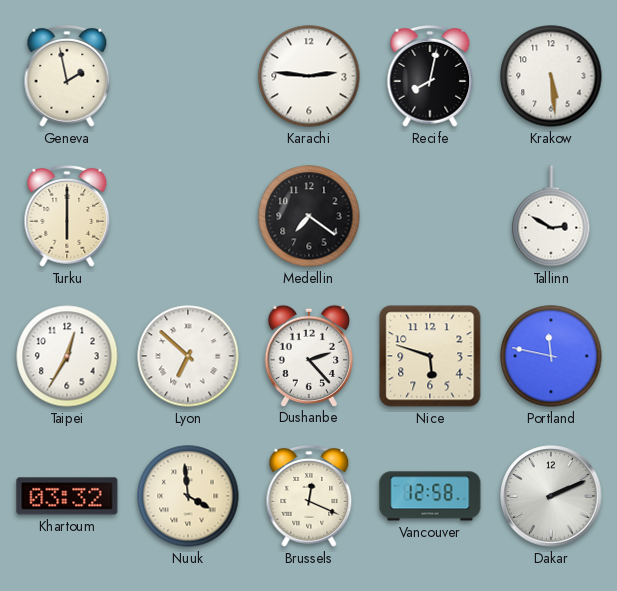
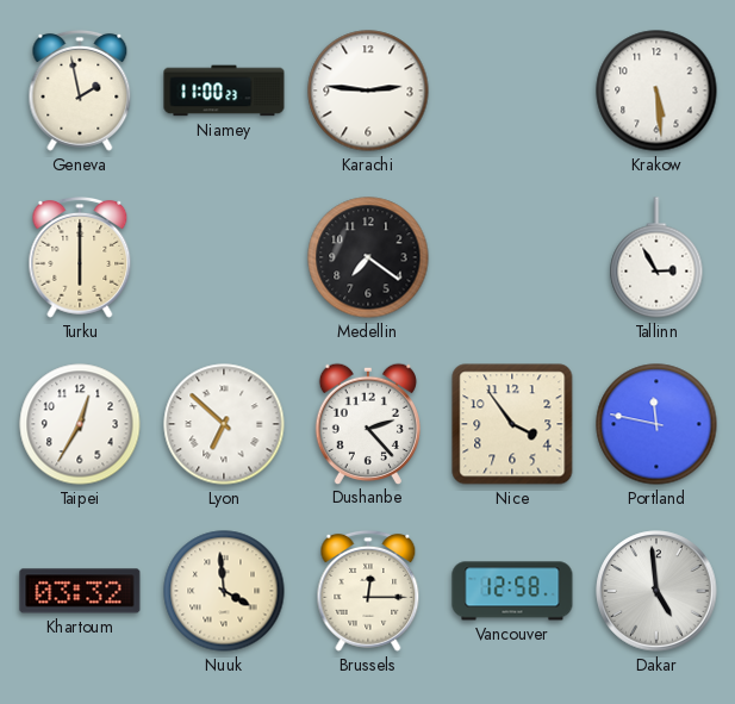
Niamey: none -> 11:00 (224, 91)
Recife: 8:02 -> none (430, 76)
Tallinn: 2:50 -> 2:55 (656, 257)
Nice: 5:48 -> 3:54 (512, 424)
Brussels: 12:19 -> 12:15 (368, 591)
Dakar: 2:11 -> 4:59 (656, 591)
